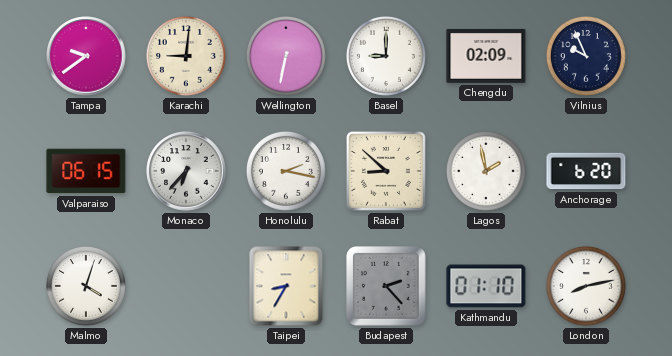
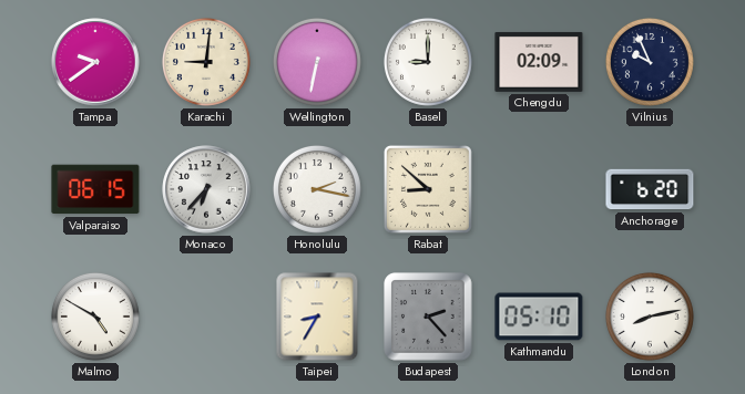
Lagos: 1:58 -> none (486, 171)
Malmo: 4:03 -> 4:50 (95, 317)
Kathmandu: 01:10 -> 05:10 (539, 317)
